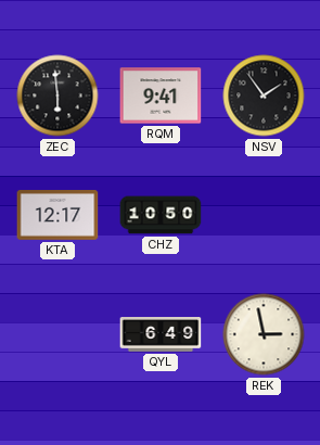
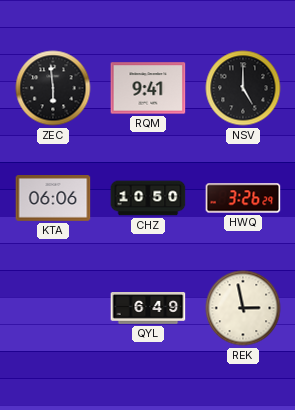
NSV: 1:54 -> 5:00 (243, 88)
KTA: 12:17 -> 06:06 (53, 199)
HWQ: none -> 3:26 (243, 198)
